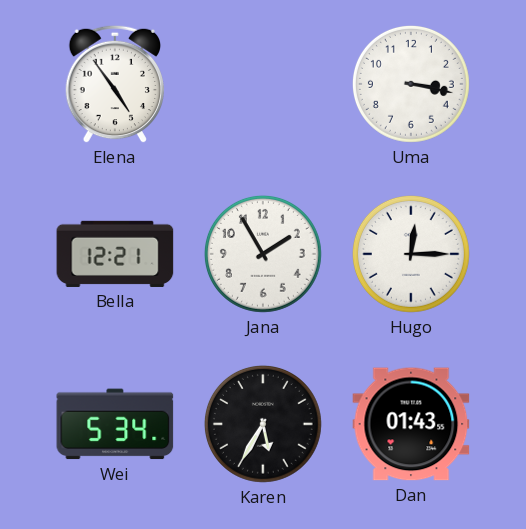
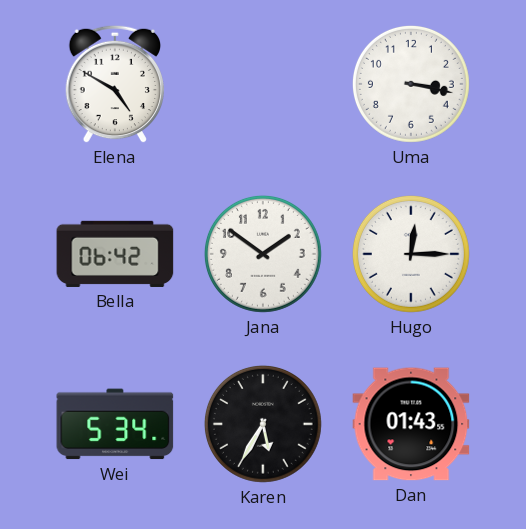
Elena: 4:54 -> 4:50 (115, 84)
Bella: 12:21 -> 06:42 (115, 254)
Jana: 1:55 -> 1:51 (263, 254)
